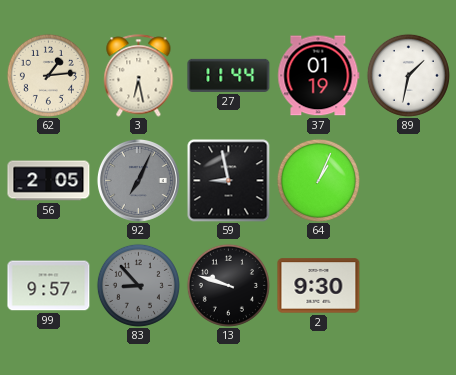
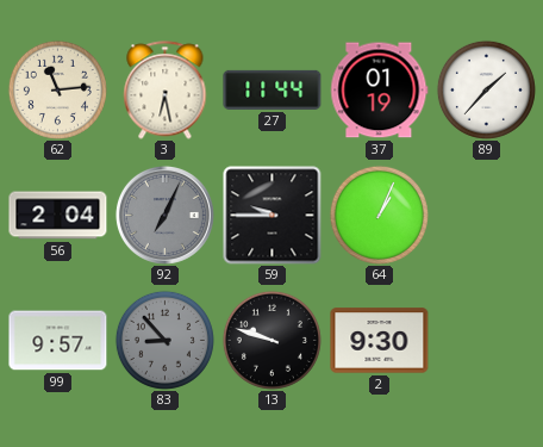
62: 1:14 -> 11:14 (57, 89)
89: 1:32 -> 1:37 (486, 89)
56: 2:05 -> 2:04 (58, 216)
59: 8:58 -> 9:45 (273, 216)
